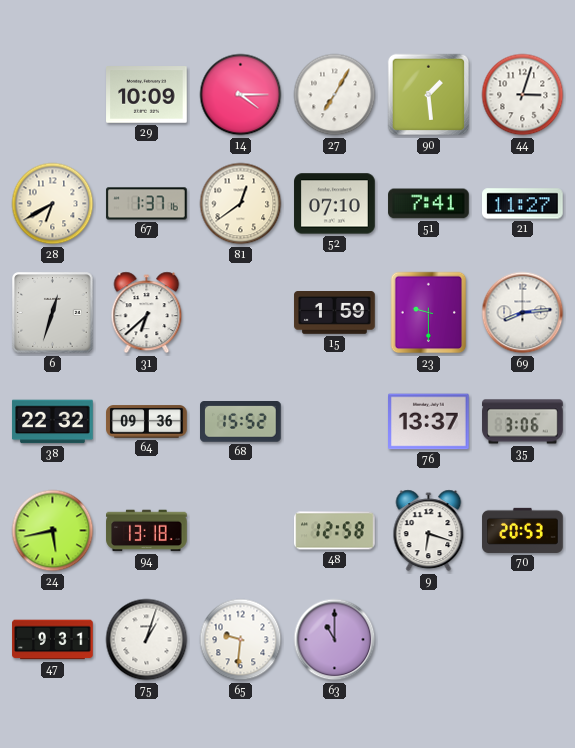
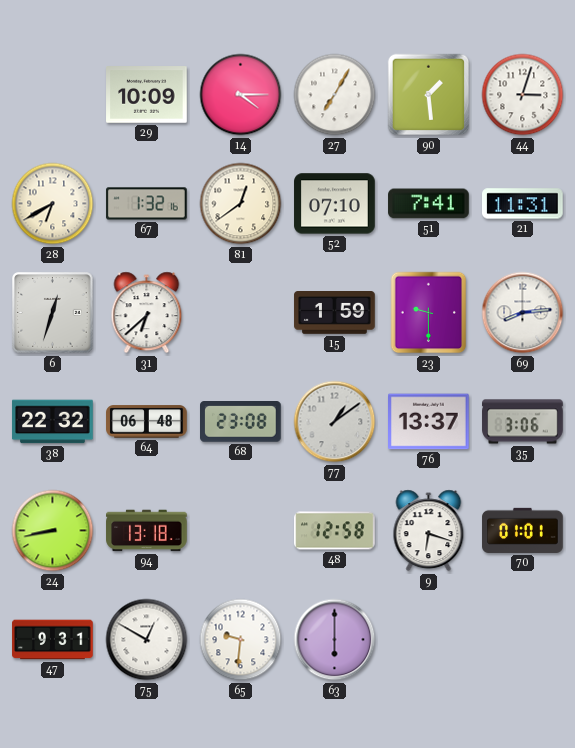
67: 1:37 -> 1:32 (147, 204)
21: 11:27 -> 11:31 (523, 204)
64: 09:36 -> 06:48 (147, 422)
68: 15:52 -> 23:08 (241, 422)
77: none -> 1:09 (335, 422)
24: 5:43 -> 8:43 (53, 531)
70: 20:53 -> 01:01 (523, 530)
75: 1:03 -> 12:50 (147, 640)
63: 11:00 -> 6:00 (335, 640)
